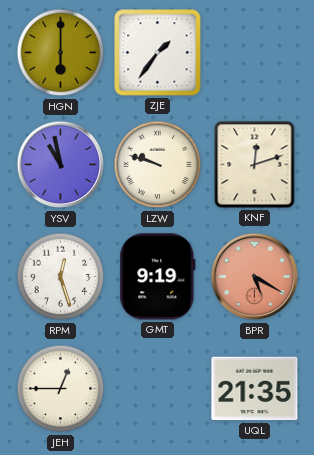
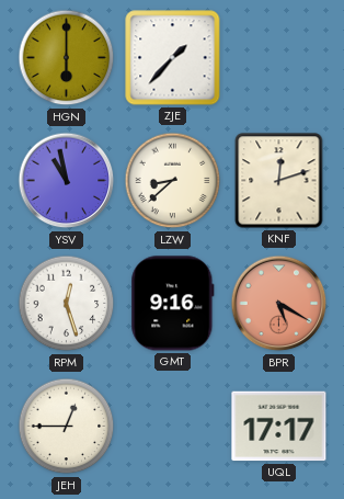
ZJE: 1:36 -> 1:37 (173, 58)
LZW: 9:48 -> 8:38 (173, 181)
GMT: 9:19 -> 9:16 (173, 304)
UQL: 21:35 -> 17:17 (279, 427)
